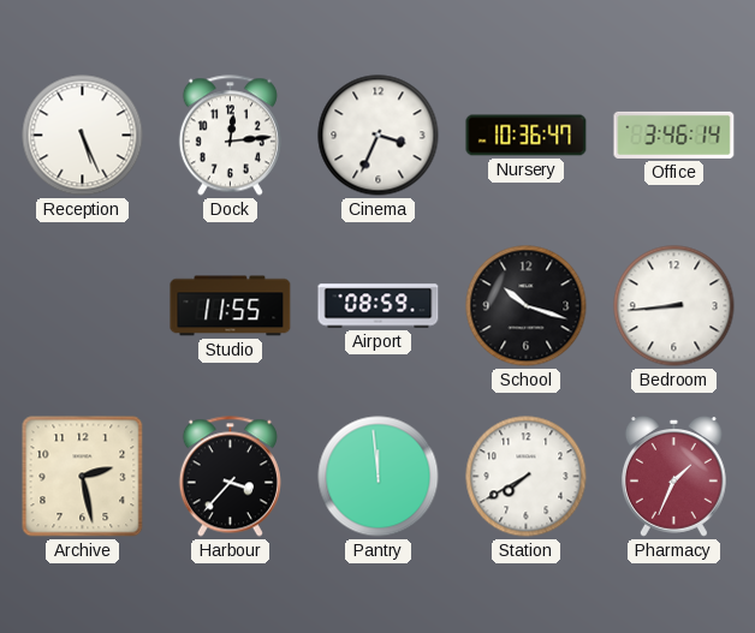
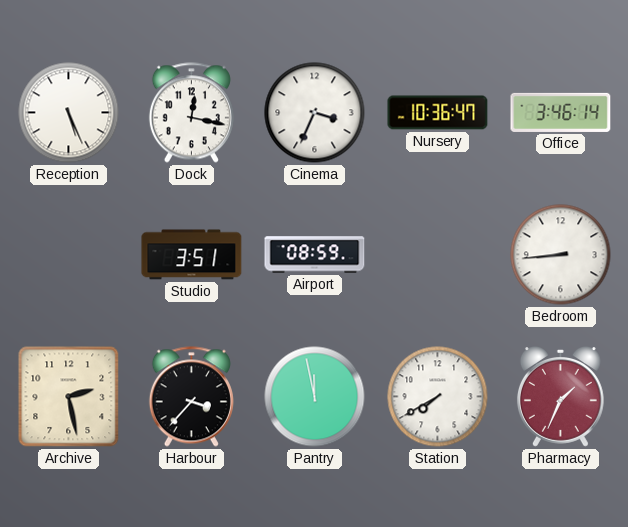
Dock: 12:14 -> 12:17 (191, 113)
Studio: 11:55 -> 3:51 (192, 255)
School: 10:18 -> none (527, 306)
Pantry: 11:59 -> 11:58 (315, 397)
